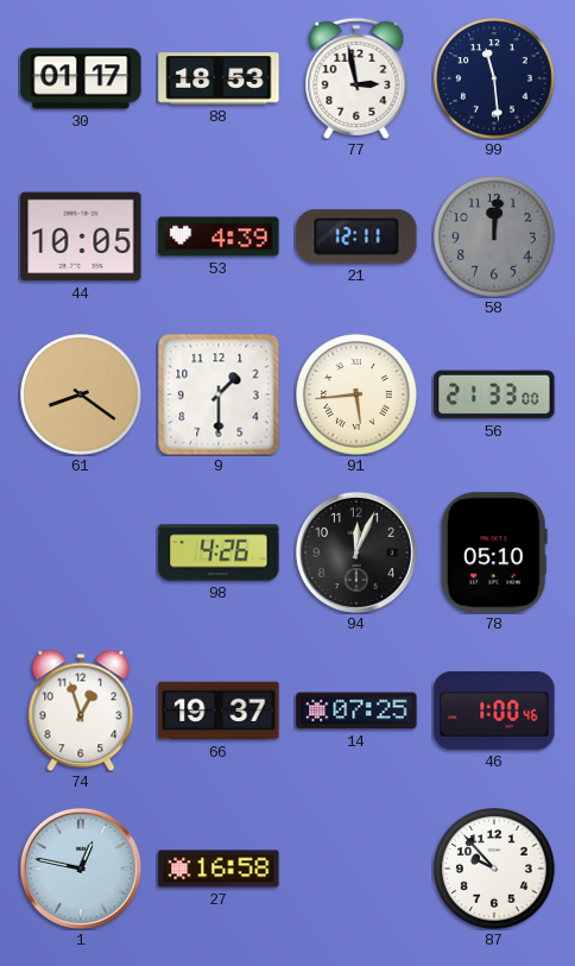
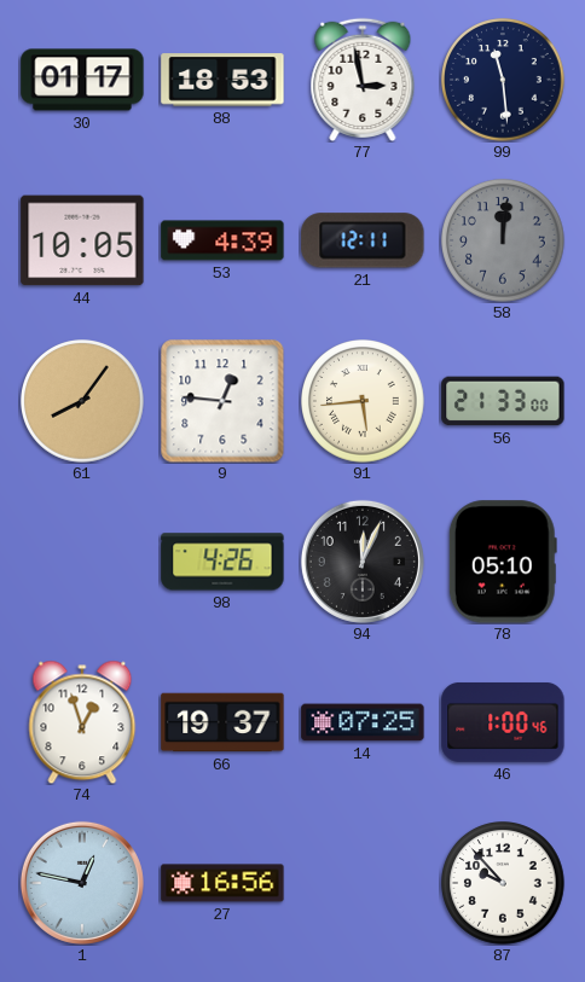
61: 8:21 -> 8:06 (83, 402)
9: 1:30 -> 12:46 (222, 401)
27: 16:58 -> 16:56 (222, 883)
